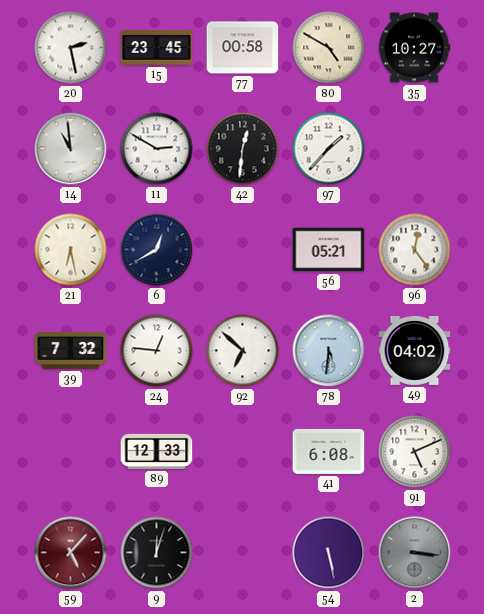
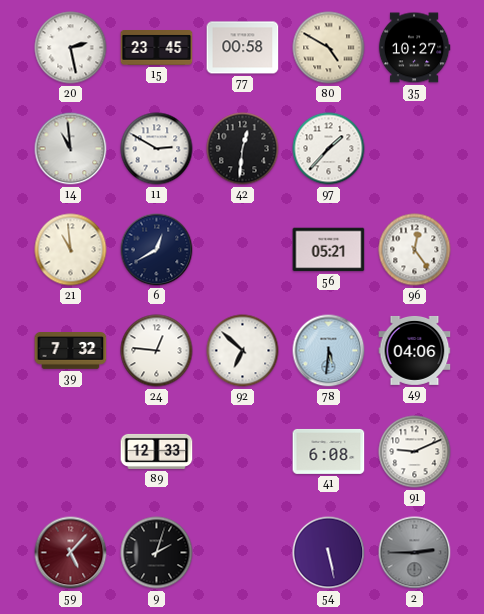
21: 6:28 -> 10:59 (71, 250)
49: 04:02 -> 04:06 (415, 350)
91: 5:11 -> 9:11 (415, 452)
9: 12:03 -> 2:03 (157, 553)
2: 3:16 -> 2:45 (415, 553)
